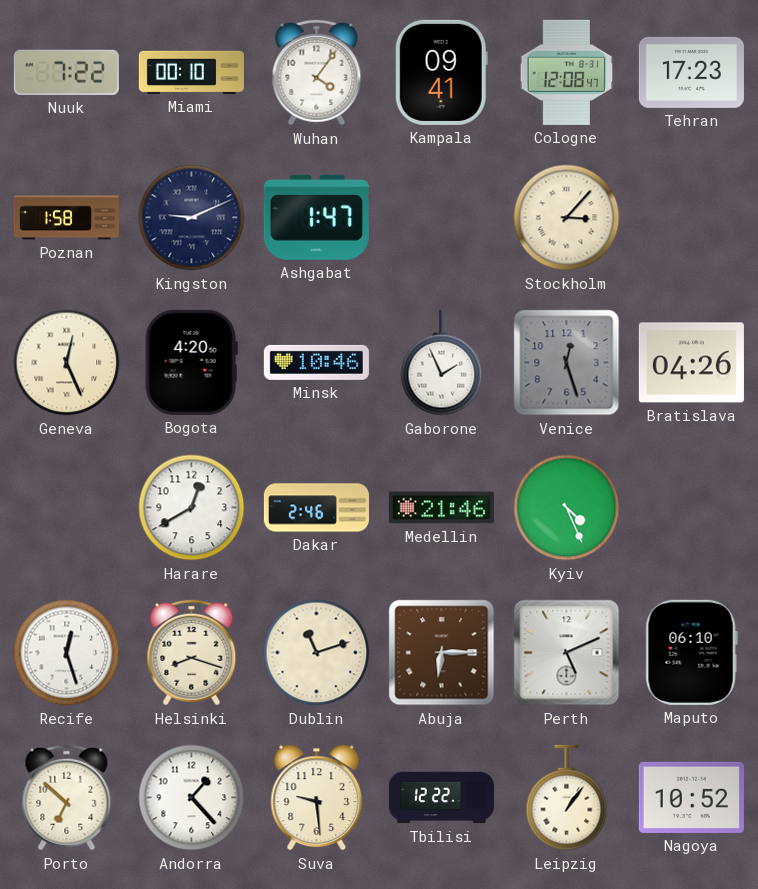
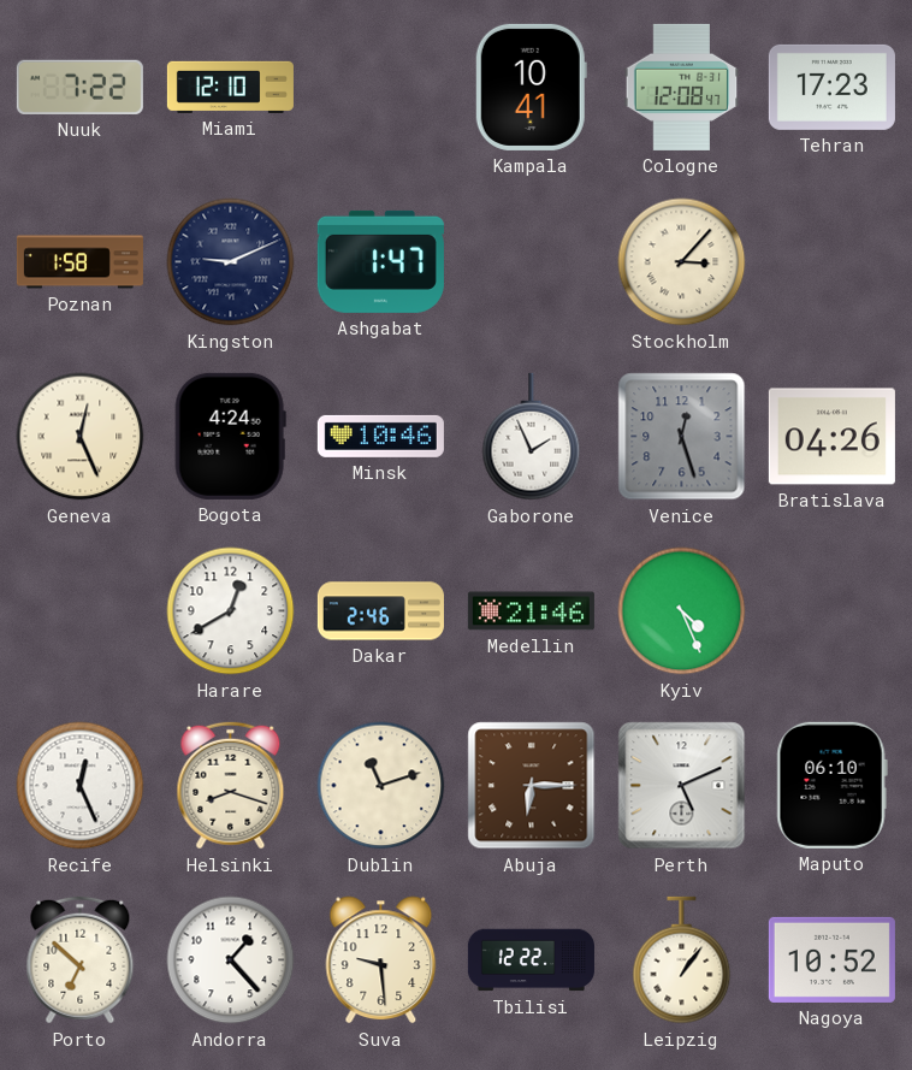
Miami: 00:10 -> 12:10 (230, 87)
Wuhan: 4:06 -> none (317, 73)
Kampala: 09:41 -> 10:41 (531, 87)
Bogota: 4:20 -> 4:24 (230, 436)
Recife: 12:27 -> 12:26 (81, 786)
